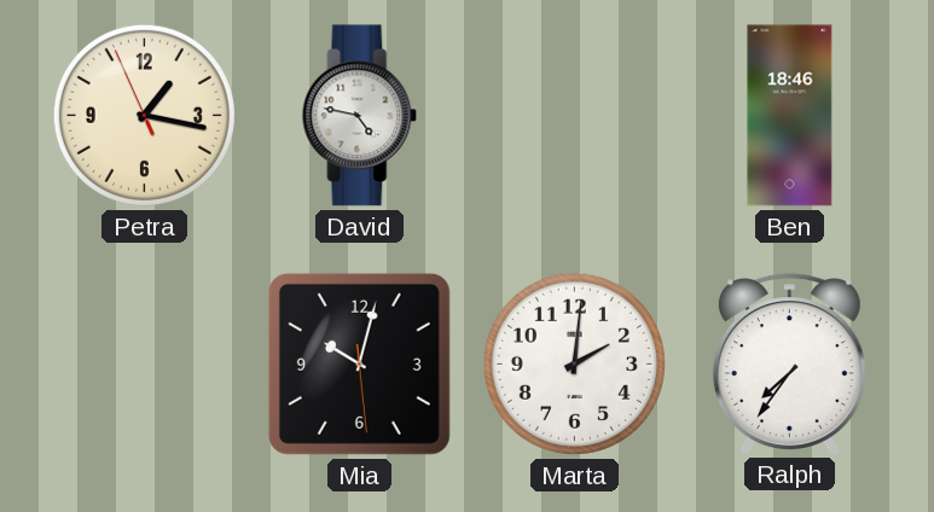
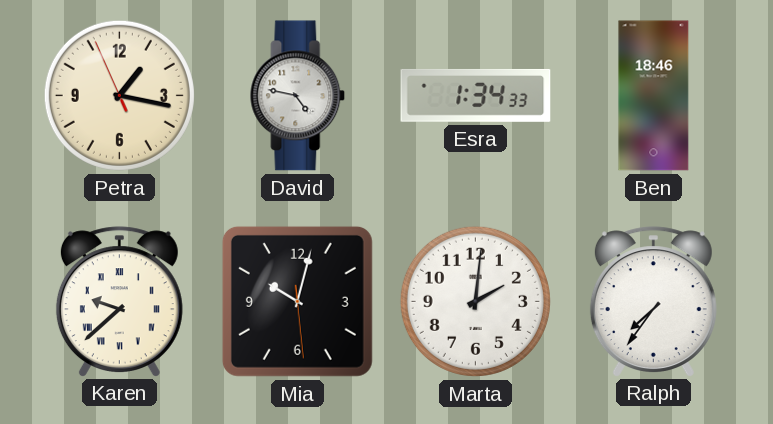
Esra: none -> 1:34 (476, 95)
Karen: none -> 9:38 (119, 301)
